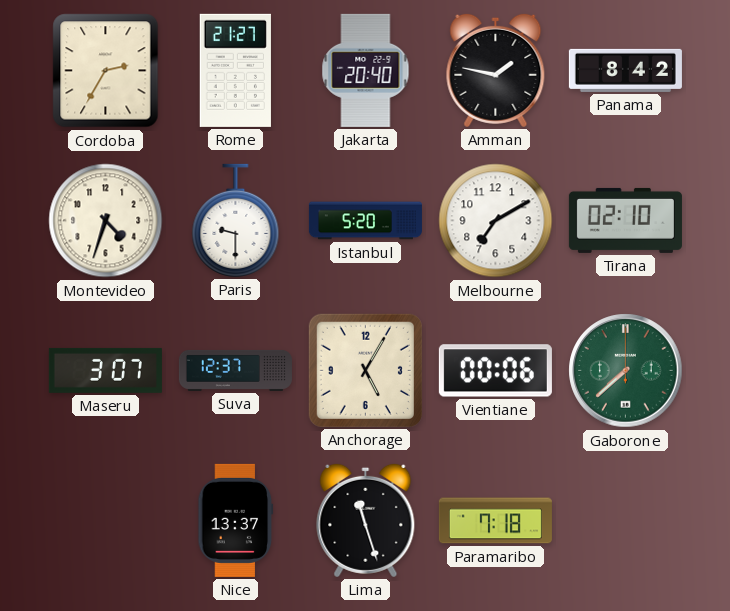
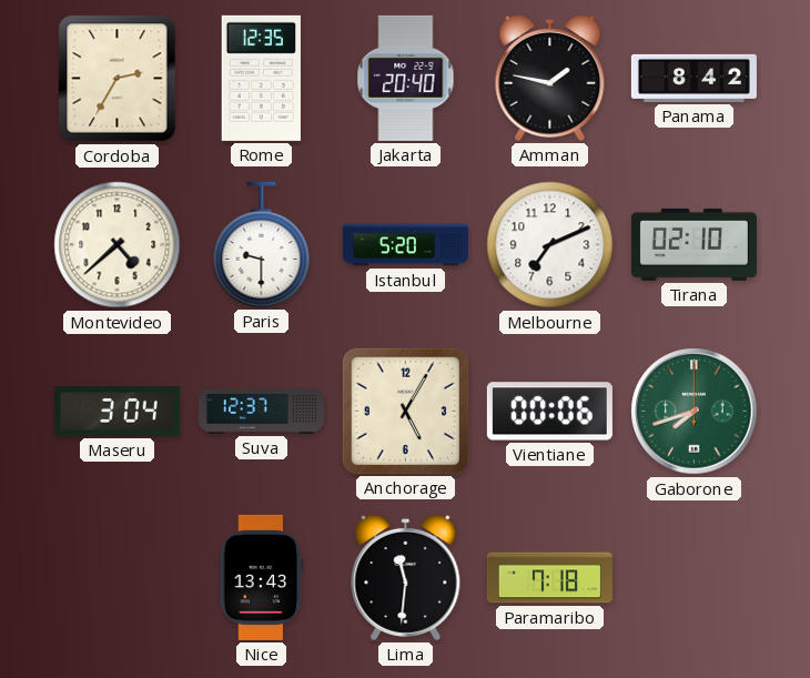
Rome: 21:27 -> 12:35 (261, 78)
Montevideo: 4:33 -> 4:38 (118, 245)
Melbourne: 7:10 -> 7:11 (550, 245)
Maseru: 3:07 -> 3:04 (117, 411)
Gaborone: 7:38 -> 7:42 (695, 412)
Nice: 13:37 -> 13:43 (262, 577)
Lima: 11:27 -> 11:31 (406, 577)
